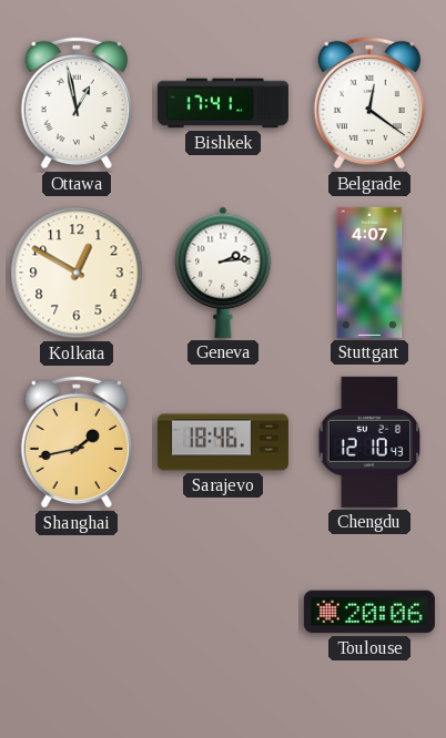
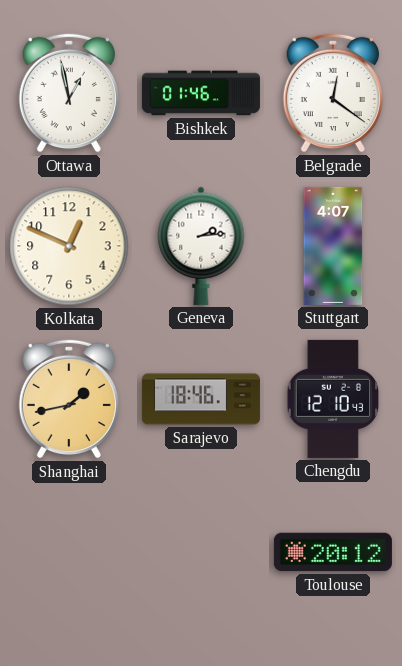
Bishkek: 17:41 -> 01:46 (201, 93)
Kolkata: 12:50 -> 12:49 (69, 246)
Toulouse: 20:06 -> 20:12 (333, 552)
